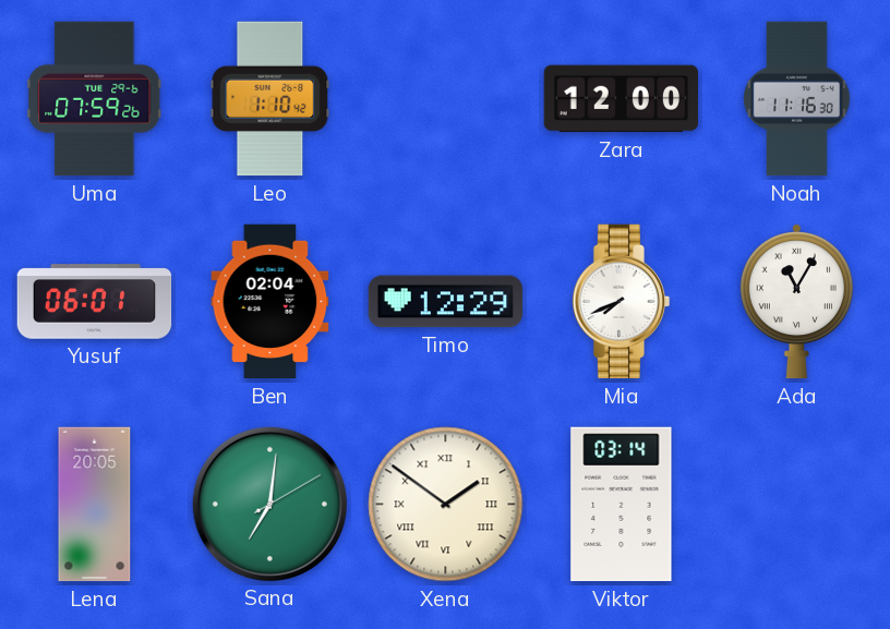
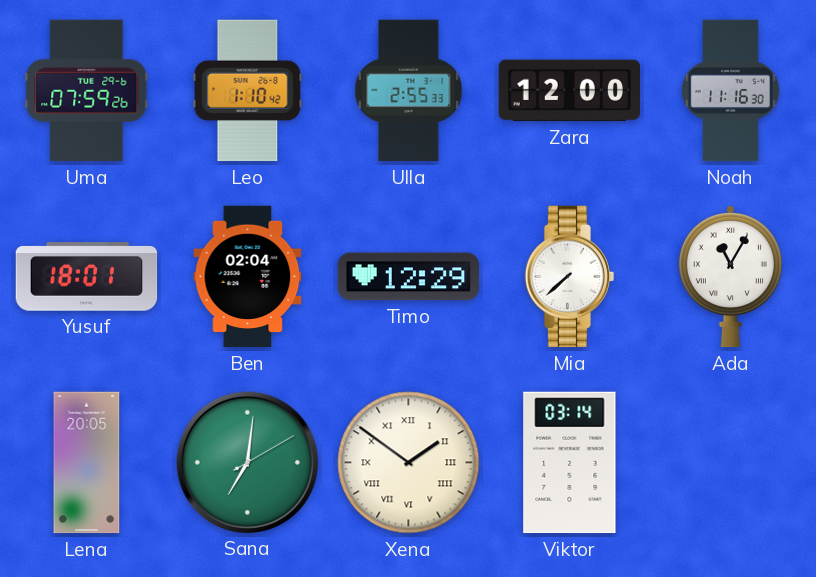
Ulla: none -> 2:55 (409, 91)
Yusuf: 06:01 -> 18:01 (87, 277)
Mia: 7:41 -> 7:38 (570, 277)
